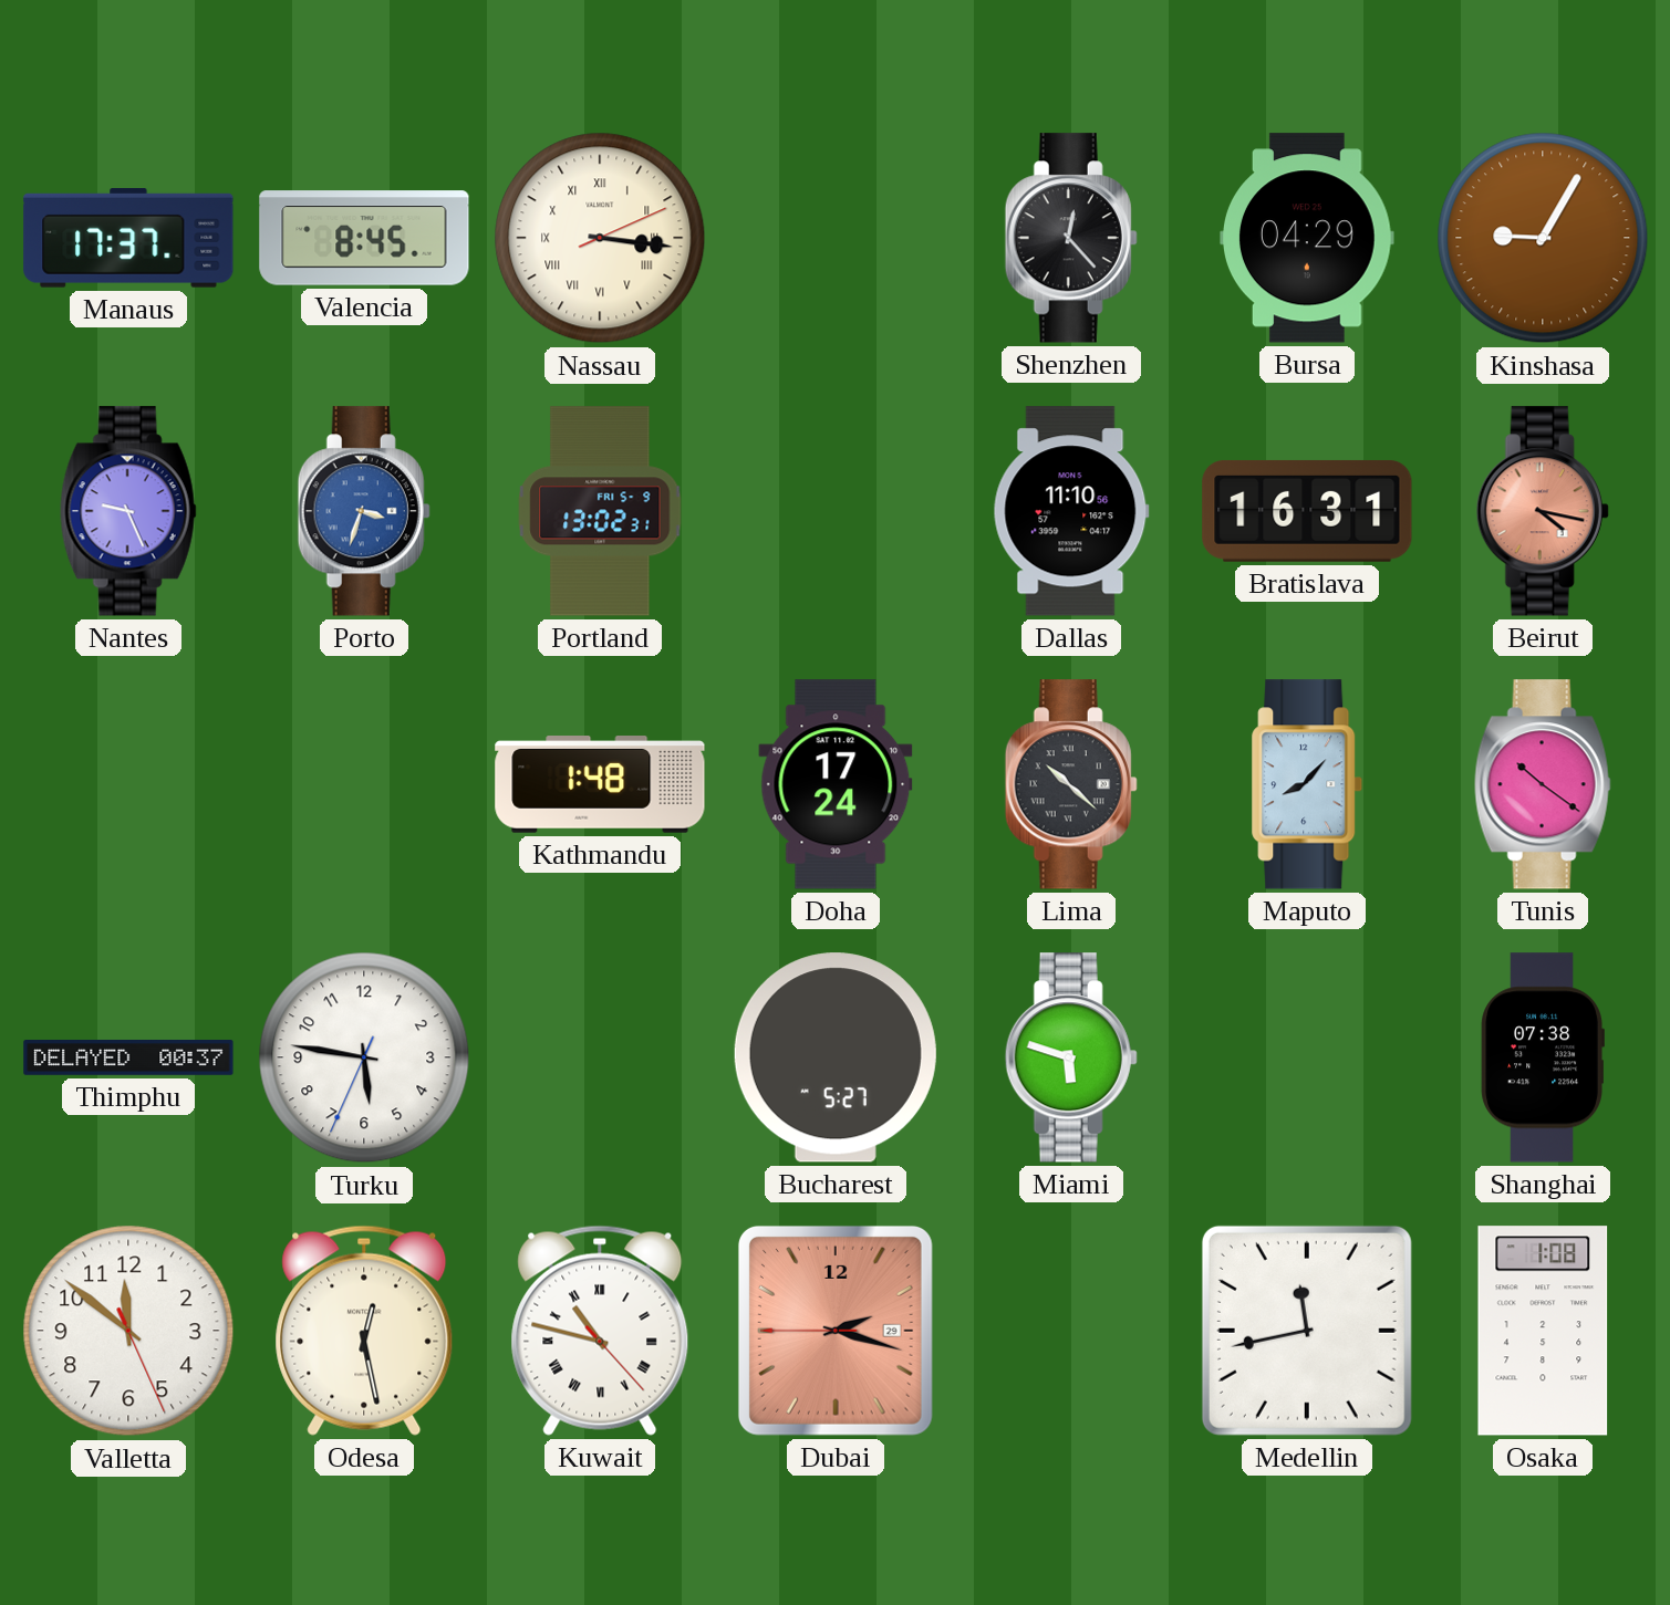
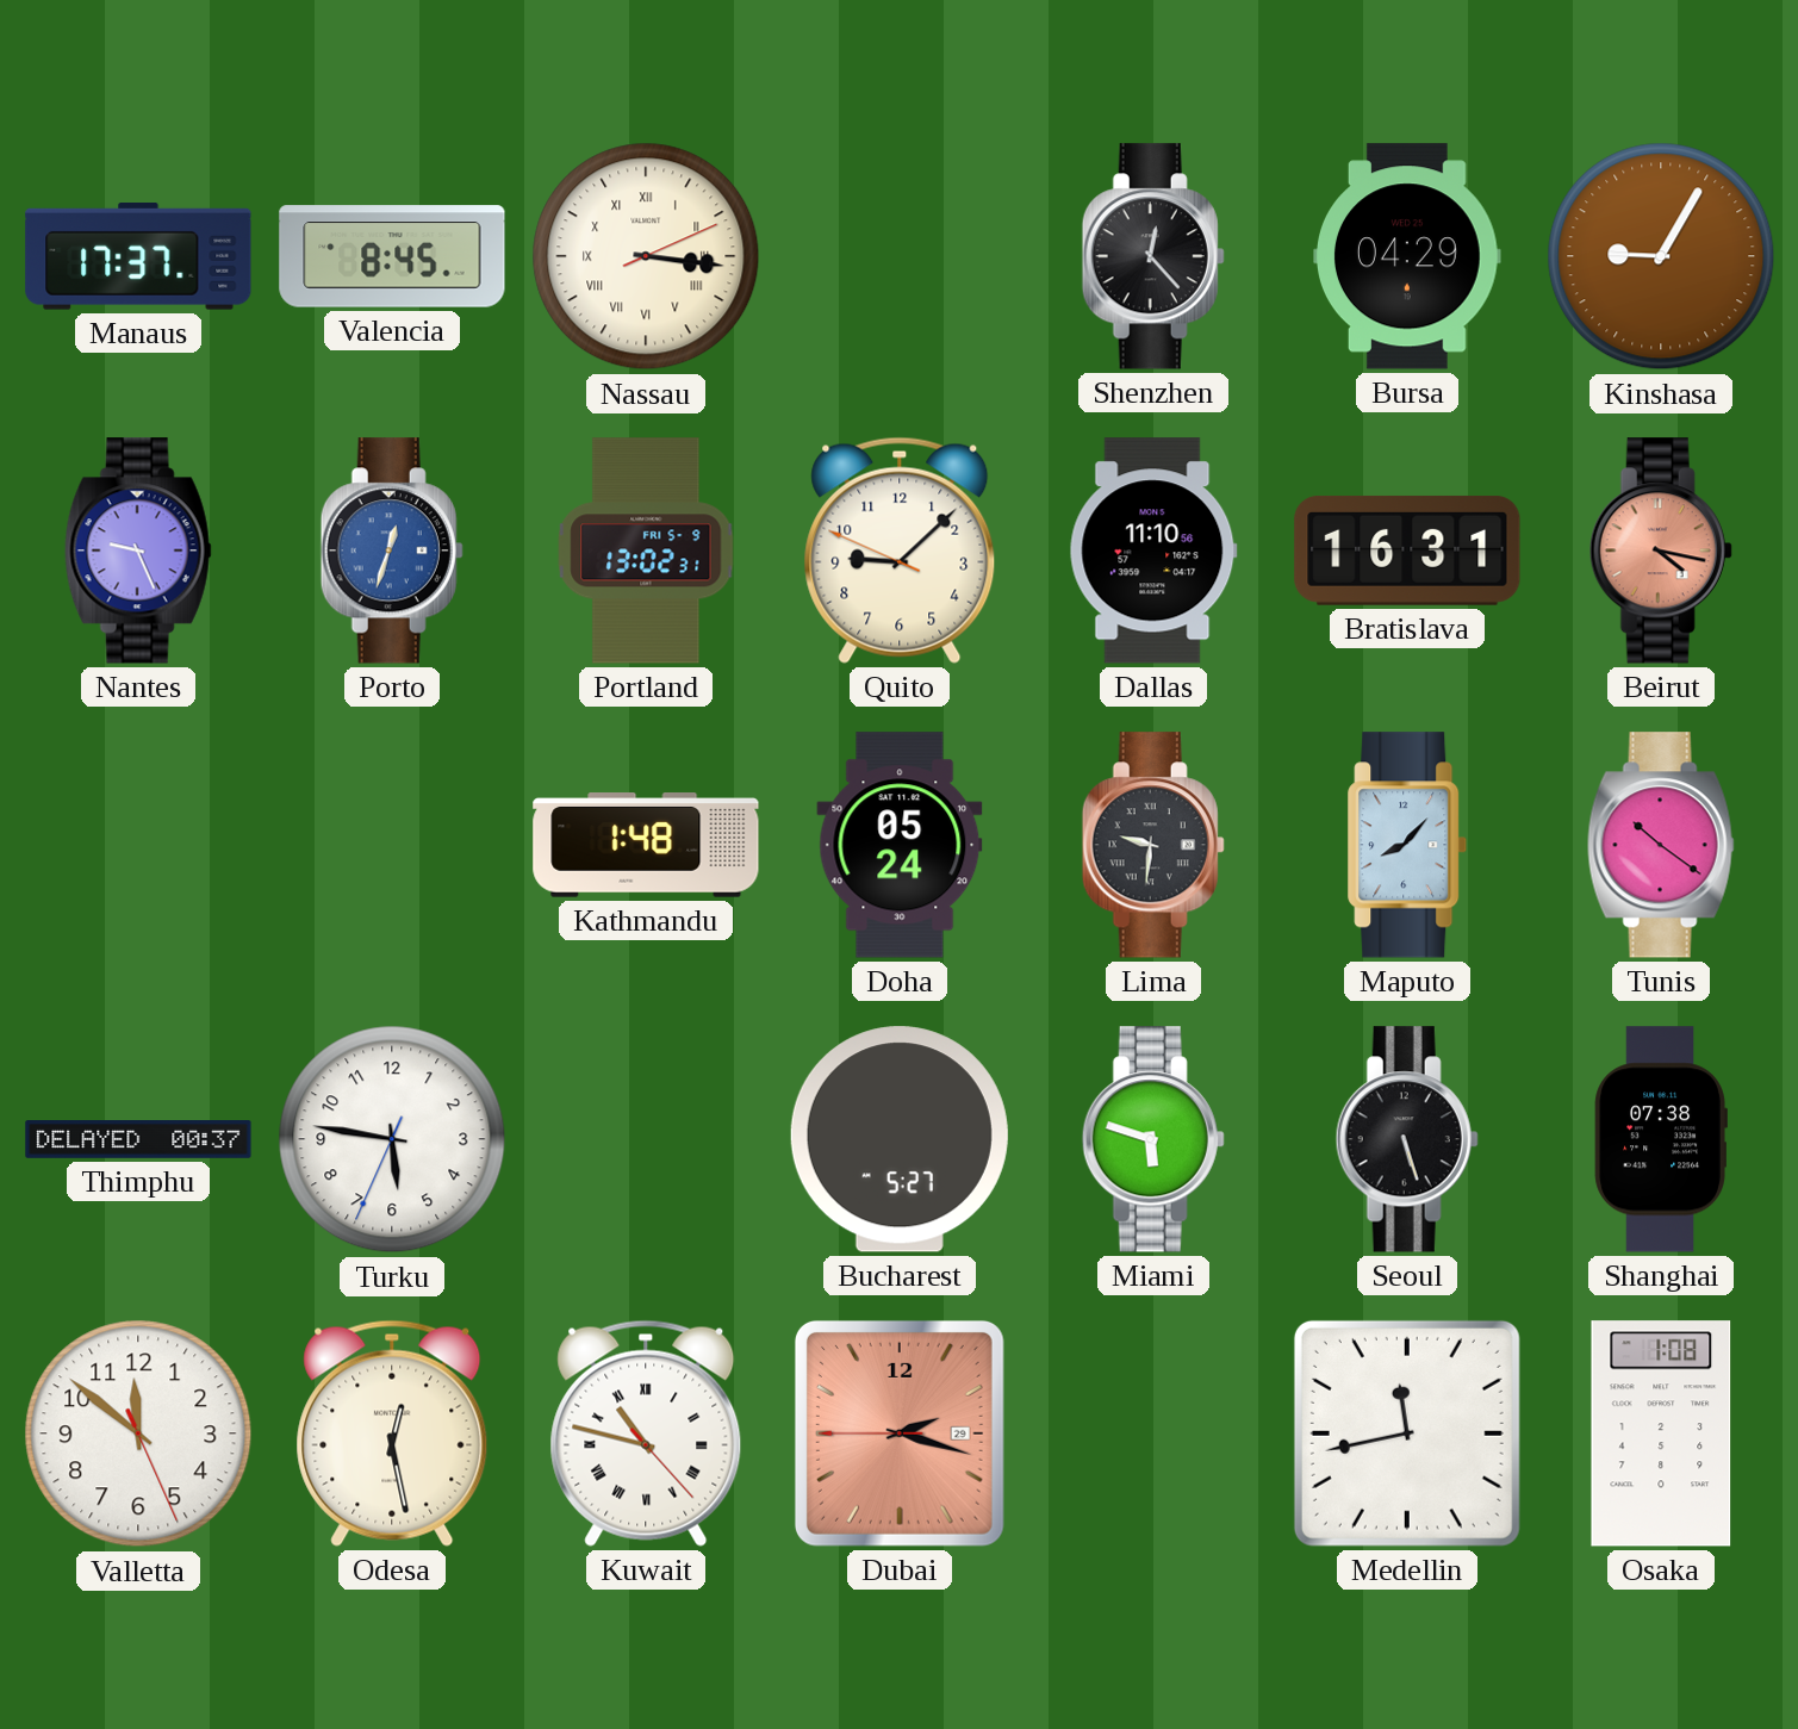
Porto: 3:33 -> 12:33 (392, 551)
Quito: none -> 9:07 (900, 551)
Doha: 17:24 -> 05:24 (900, 845)
Lima: 10:22 -> 9:31 (1153, 845)
Seoul: none -> 5:27 (1407, 1139)
